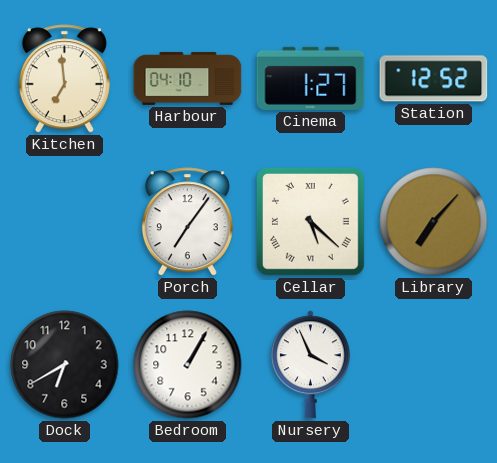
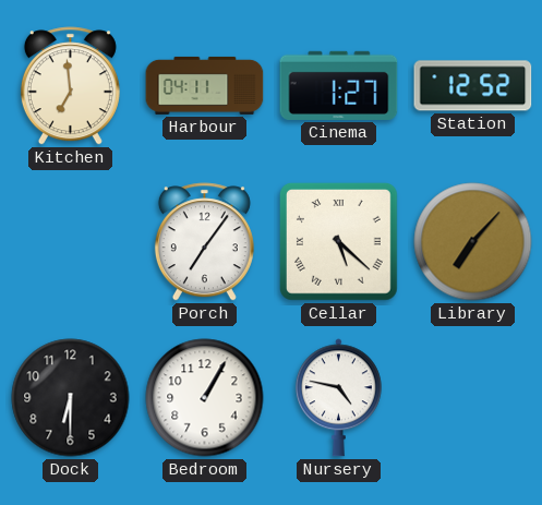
Harbour: 04:10 -> 04:11 (205, 85)
Dock: 6:40 -> 6:30 (71, 398)
Nursery: 3:56 -> 4:47 (338, 398)
